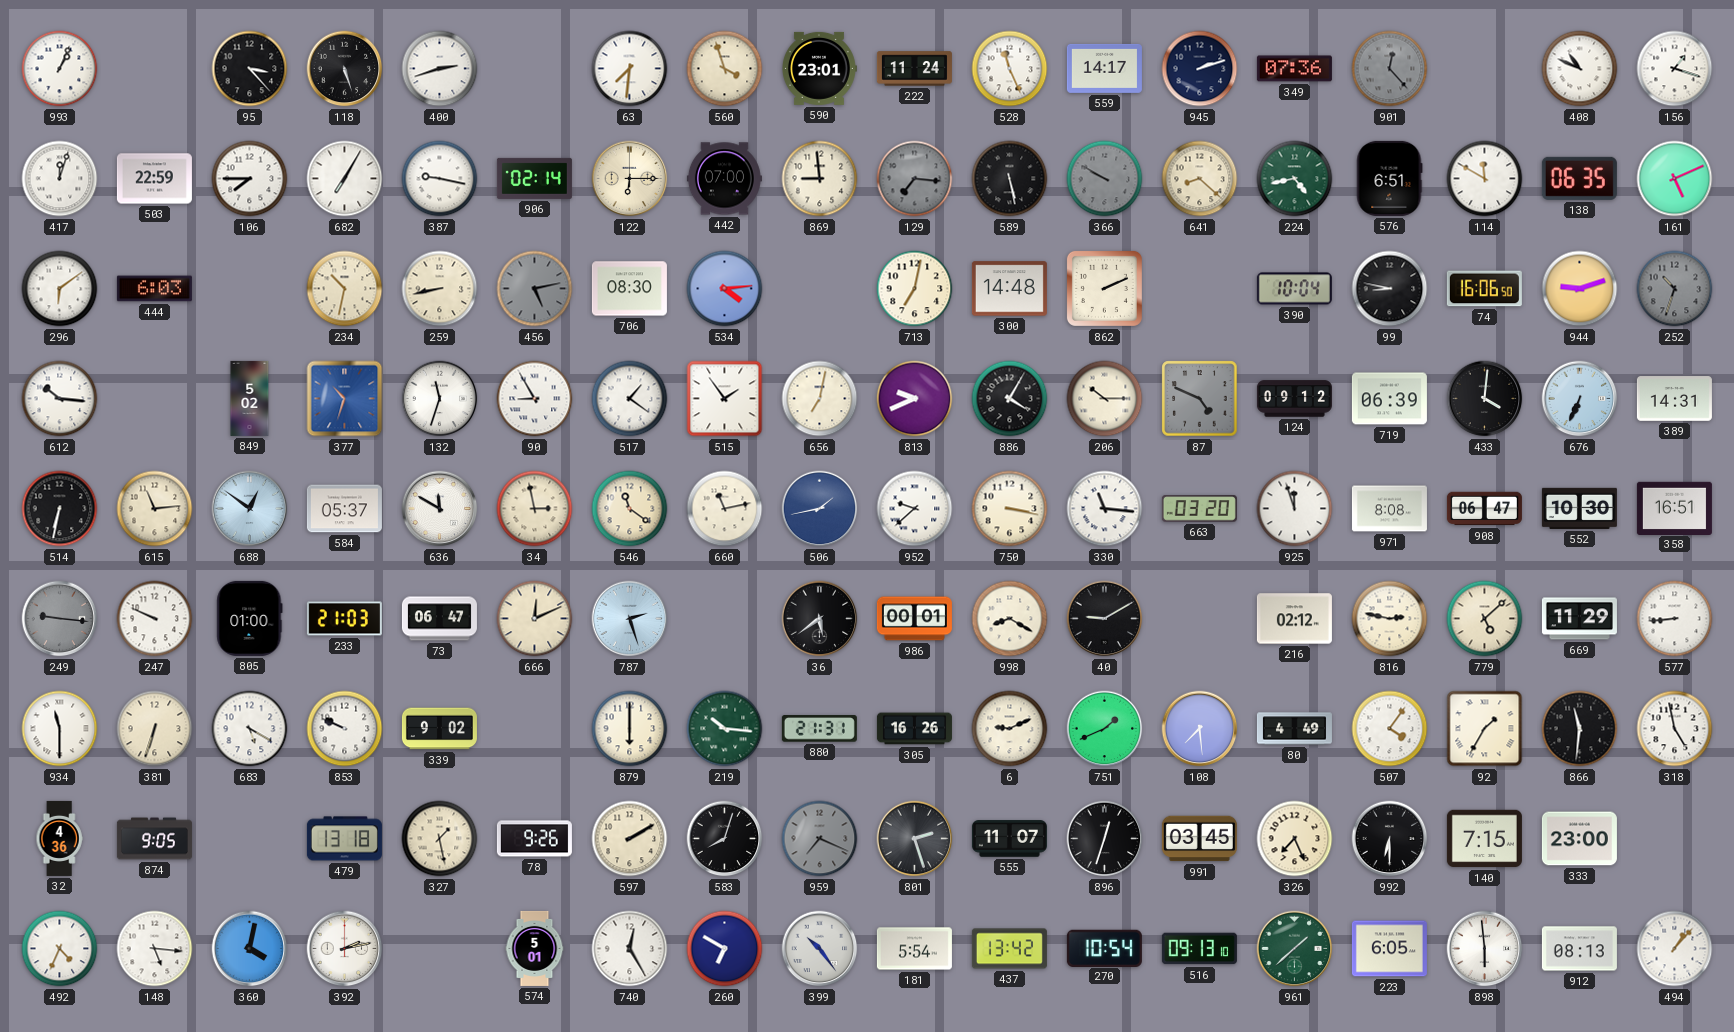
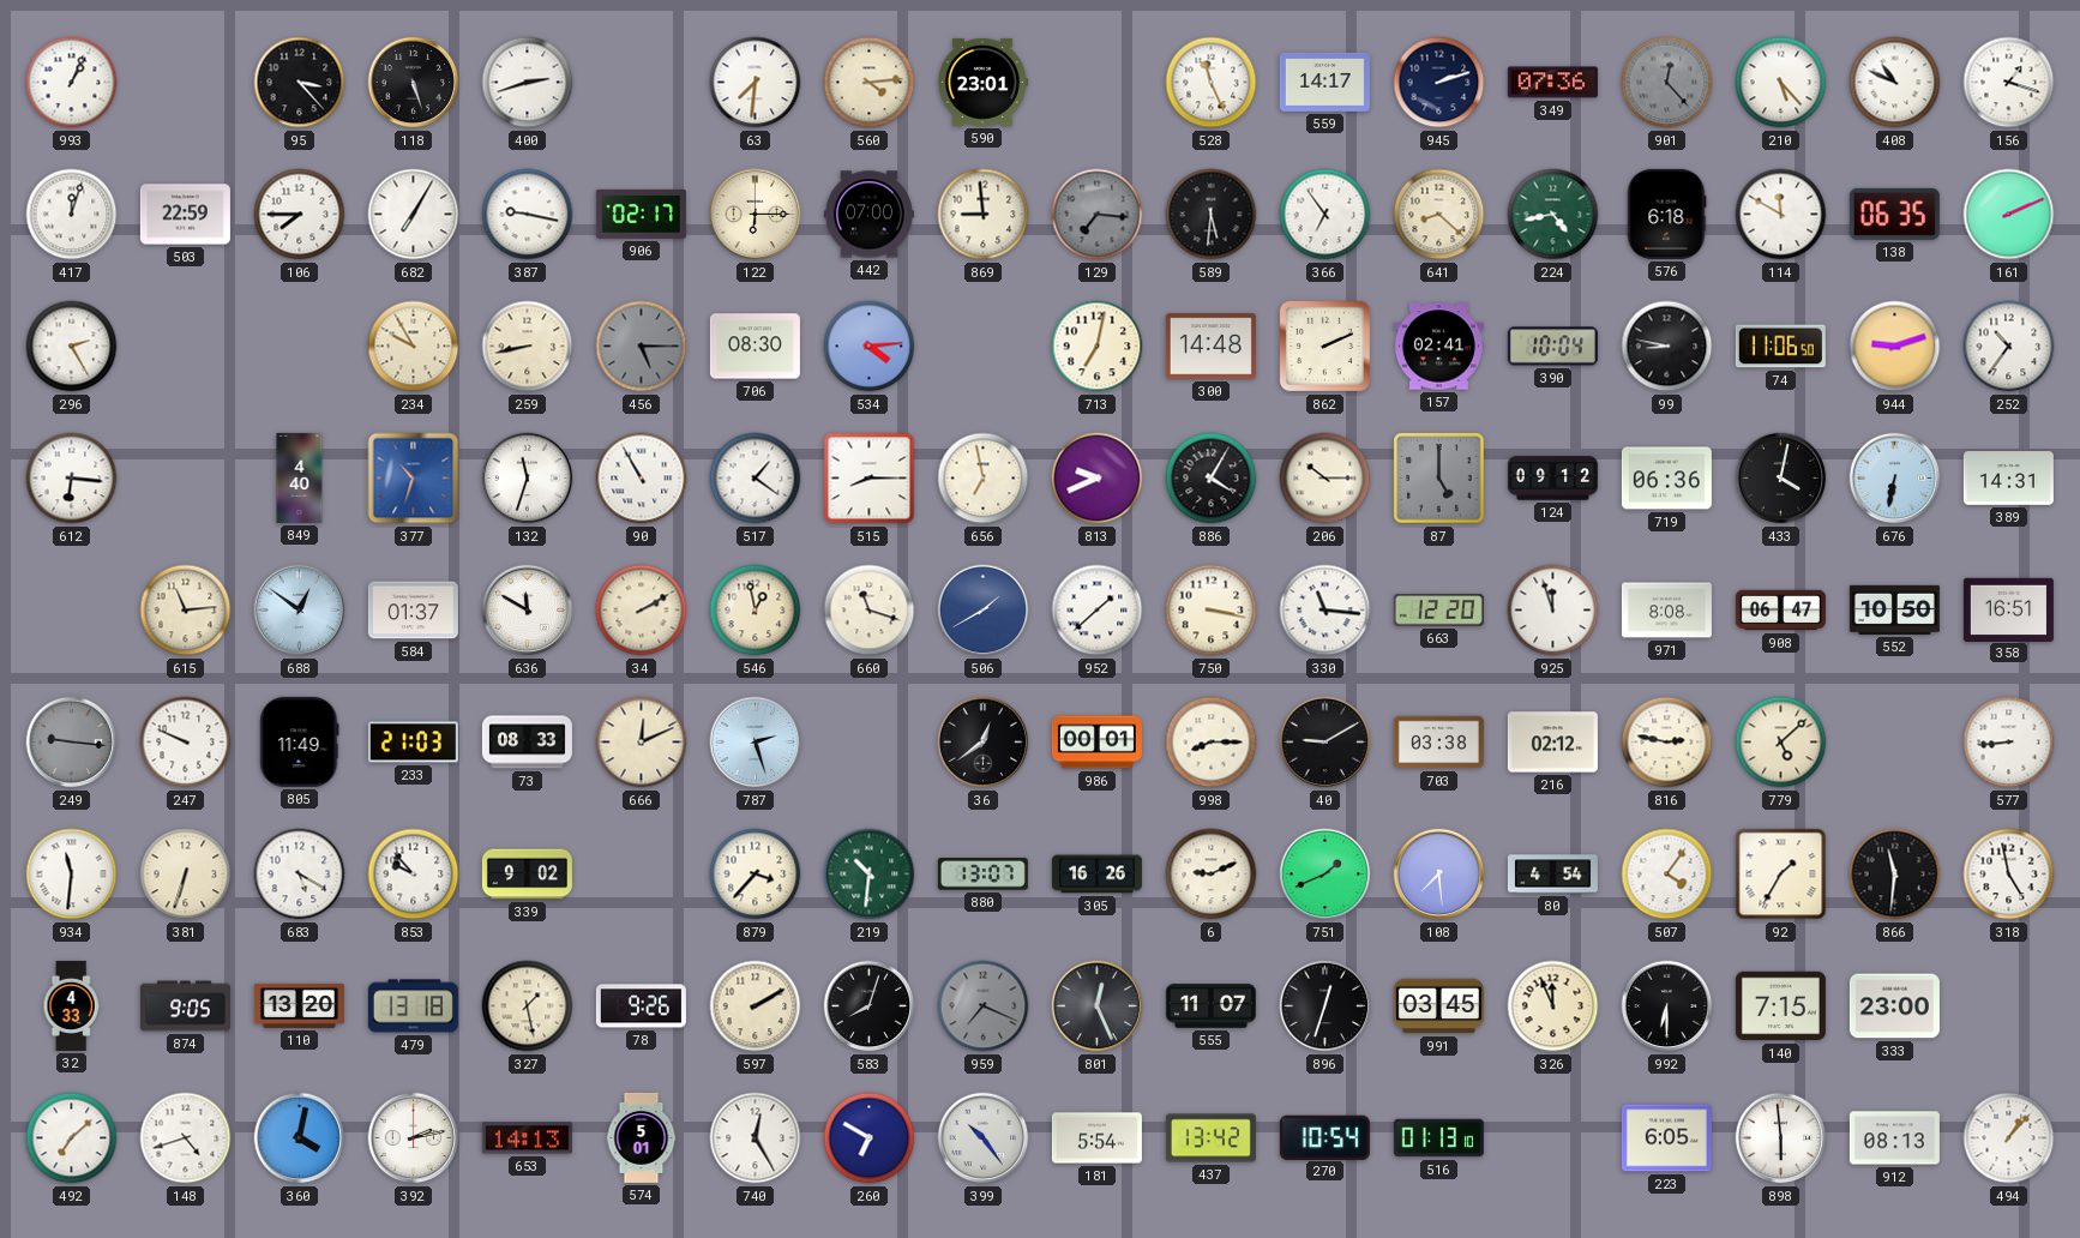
560: 3:57 -> 4:14 (870, 83)
222: 11:24 -> none (914, 69)
210: none -> 5:23 (1781, 83)
906: 02:14 -> 02:17 (641, 214)
589: 5:28 -> 5:31 (1212, 215)
366: 9:50 -> 6:54 (1325, 215)
366 dial: grey -> white (1325, 215)
576: 6:51 -> 6:18 (1666, 214)
161: 5:11 -> 2:11 (2009, 215)
296: 6:09 -> 2:25 (72, 347)
444: 6:03 -> none (154, 289)
234: 10:32 -> 9:55 (414, 347)
456: 5:13 -> 5:15 (642, 347)
157: none -> 02:41 (1438, 347)
74: 16:06 -> 11:06 (1780, 347)
252: 10:33 -> 10:36 (2009, 347)
252 dial: grey -> white (2009, 347)
612: 10:16 -> 6:16 (72, 479)
849: 5:02 -> 4:40 (300, 477)
90: 8:55 -> 10:55 (642, 479)
515: 1:54 -> 8:15 (870, 479)
656: 7:02 -> 6:58 (984, 479)
87: 4:49 -> 5:00 (1439, 479)
719: 06:39 -> 06:36 (1666, 479)
433: 4:01 -> 4:02 (1781, 479)
676: 6:34 -> 6:32 (1895, 479)
514: 6:32 -> none (60, 509)
584: 05:37 -> 01:37 (413, 611)
34: 2:58 -> 2:10 (642, 611)
546: 11:21 -> 12:58 (756, 611)
660: 11:13 -> 11:18 (870, 611)
506: 1:43 -> 1:40 (984, 611)
952: 9:38 -> 1:38 (1098, 611)
663: 03:20 -> 12:20 (1438, 611)
552: 10:30 -> 10:50 (1894, 609)
805: 01:00 -> 11:49 (300, 741)
73: 06:47 -> 08:33 (527, 743)
36: 5:39 -> 12:39 (984, 743)
998: 8:20 -> 8:15 (1212, 743)
703: none -> 03:38 (1438, 743)
669: 11:29 -> none (1579, 619)
934: 11:30 -> 11:31 (72, 875)
853: 9:49 -> 9:53 (414, 875)
879: 6:00 -> 3:37 (756, 875)
219: 10:16 -> 10:31 (870, 875)
880: 21:31 -> 13:07 (982, 875)
80: 4:49 -> 4:54 (1552, 875)
32: 4:36 -> 4:33 (71, 1005)
110: none -> 13:20 (299, 1005)
801: 2:27 -> 12:26 (1098, 1006)
326: 7:26 -> 11:56 (1553, 1006)
492: 4:34 -> 7:08 (72, 1138)
148: 5:16 -> 4:42 (186, 1138)
653: none -> 14:13 (527, 1138)
516: 09:13 -> 01:13 (1438, 1138)
961: 1:38 -> none (1295, 949)
